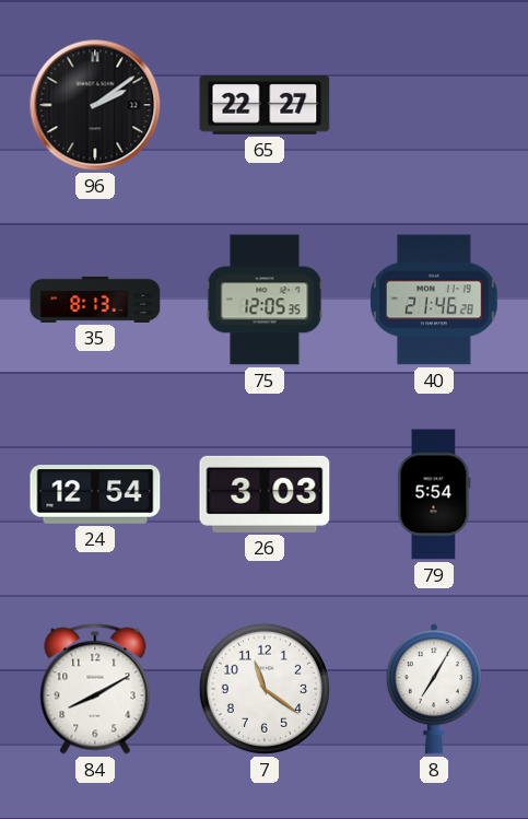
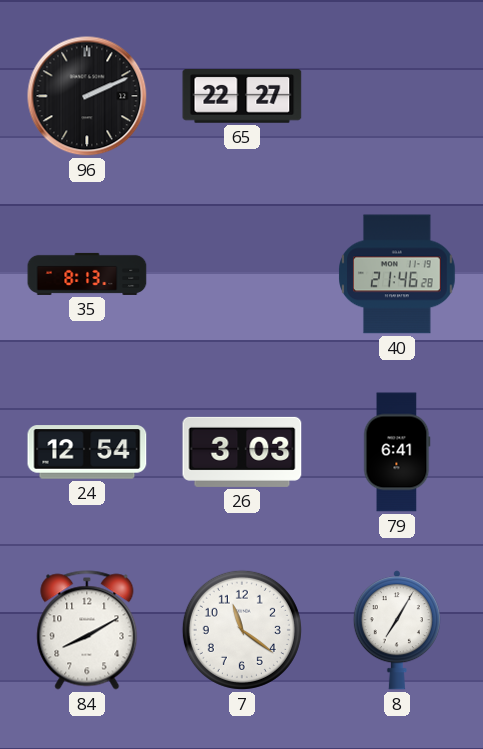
96: 2:09 -> 2:11 (87, 96)
75: 12:05 -> none (265, 300)
79: 5:54 -> 6:41 (397, 452)
